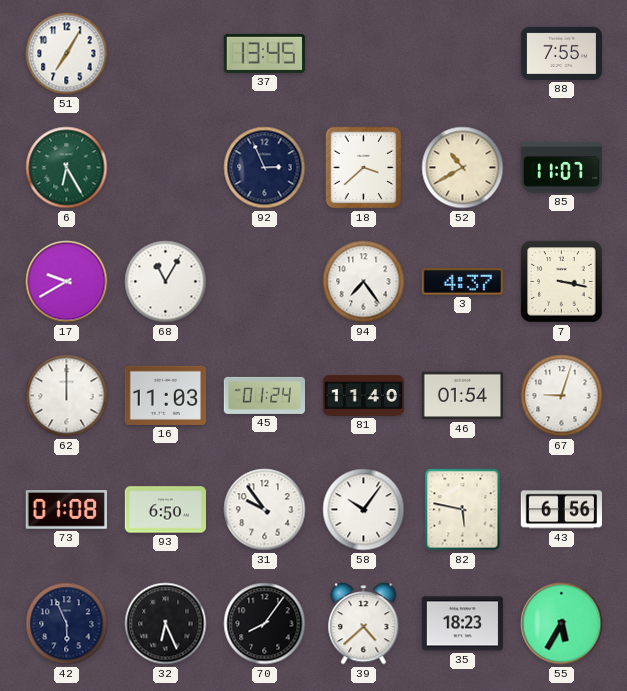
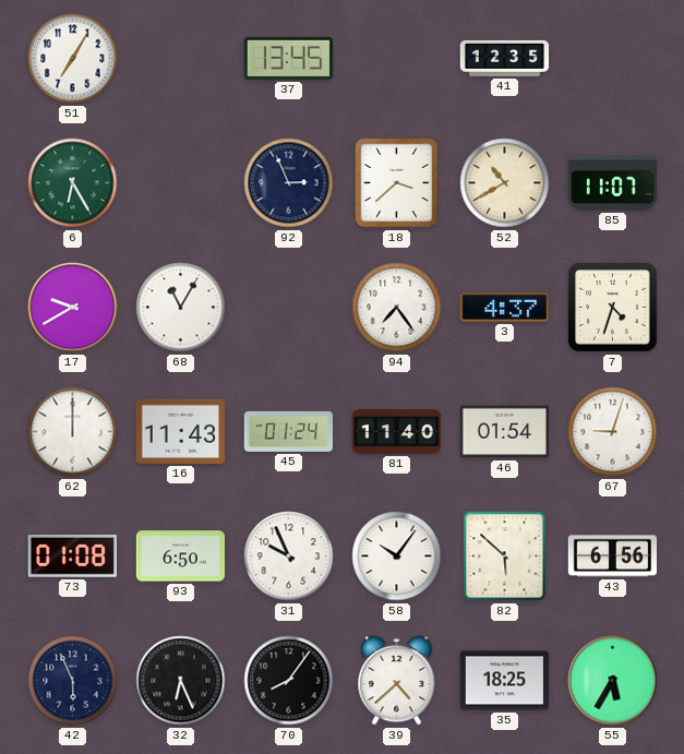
41: none -> 12:35 (505, 58)
88: 7:55 -> none (561, 53)
7: 3:17 -> 4:33 (613, 308)
16: 11:03 -> 11:43 (180, 431)
31: 9:54 -> 9:56 (289, 556)
82: 5:47 -> 5:52 (505, 556)
35: 18:23 -> 18:25 (504, 681)
